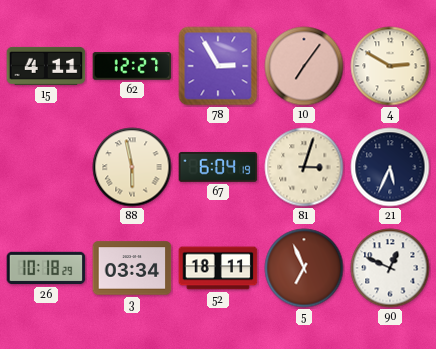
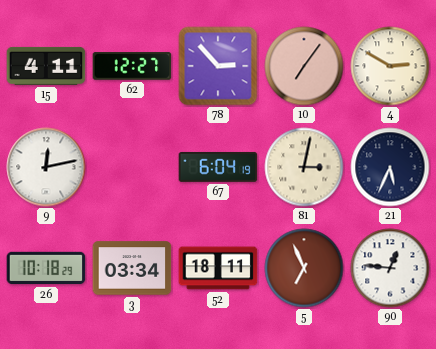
78: 2:55 -> 2:53 (218, 66)
9: none -> 12:13 (46, 167)
88: 5:58 -> none (132, 167)
81: 3:03 -> 3:02 (304, 167)
90: 12:49 -> 12:46 (390, 268)
